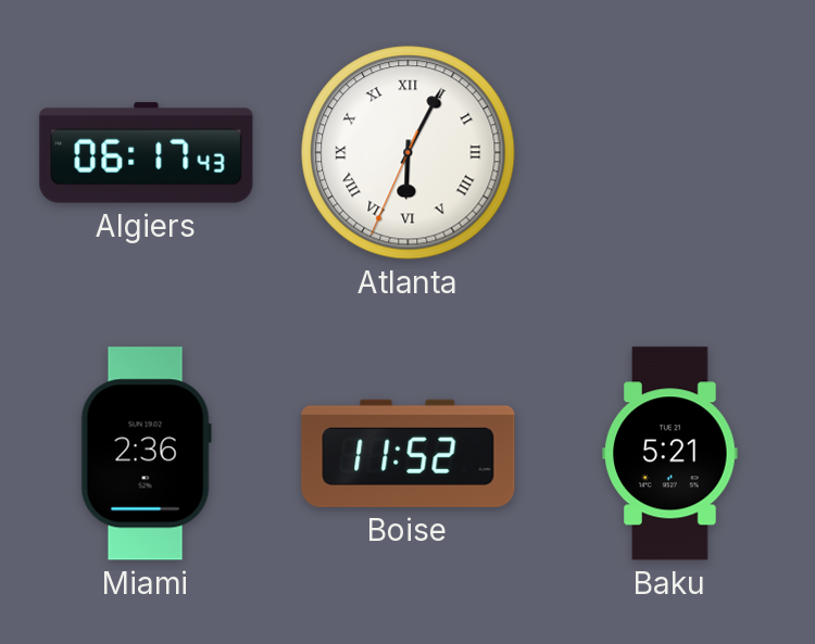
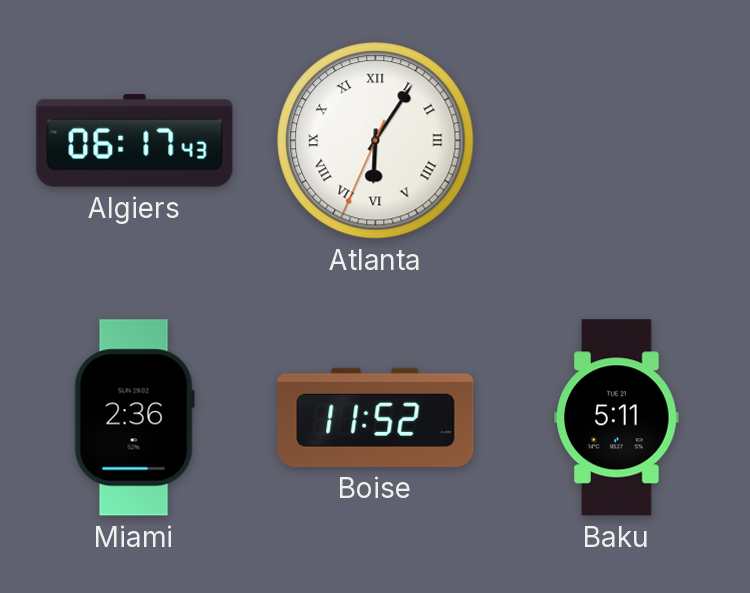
Atlanta: 6:04 -> 6:05 (376, 141)
Baku: 5:21 -> 5:11 (617, 418)
